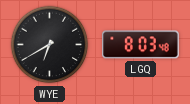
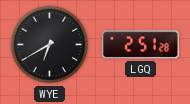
LGQ: 8:03 -> 2:51 (141, 45)
